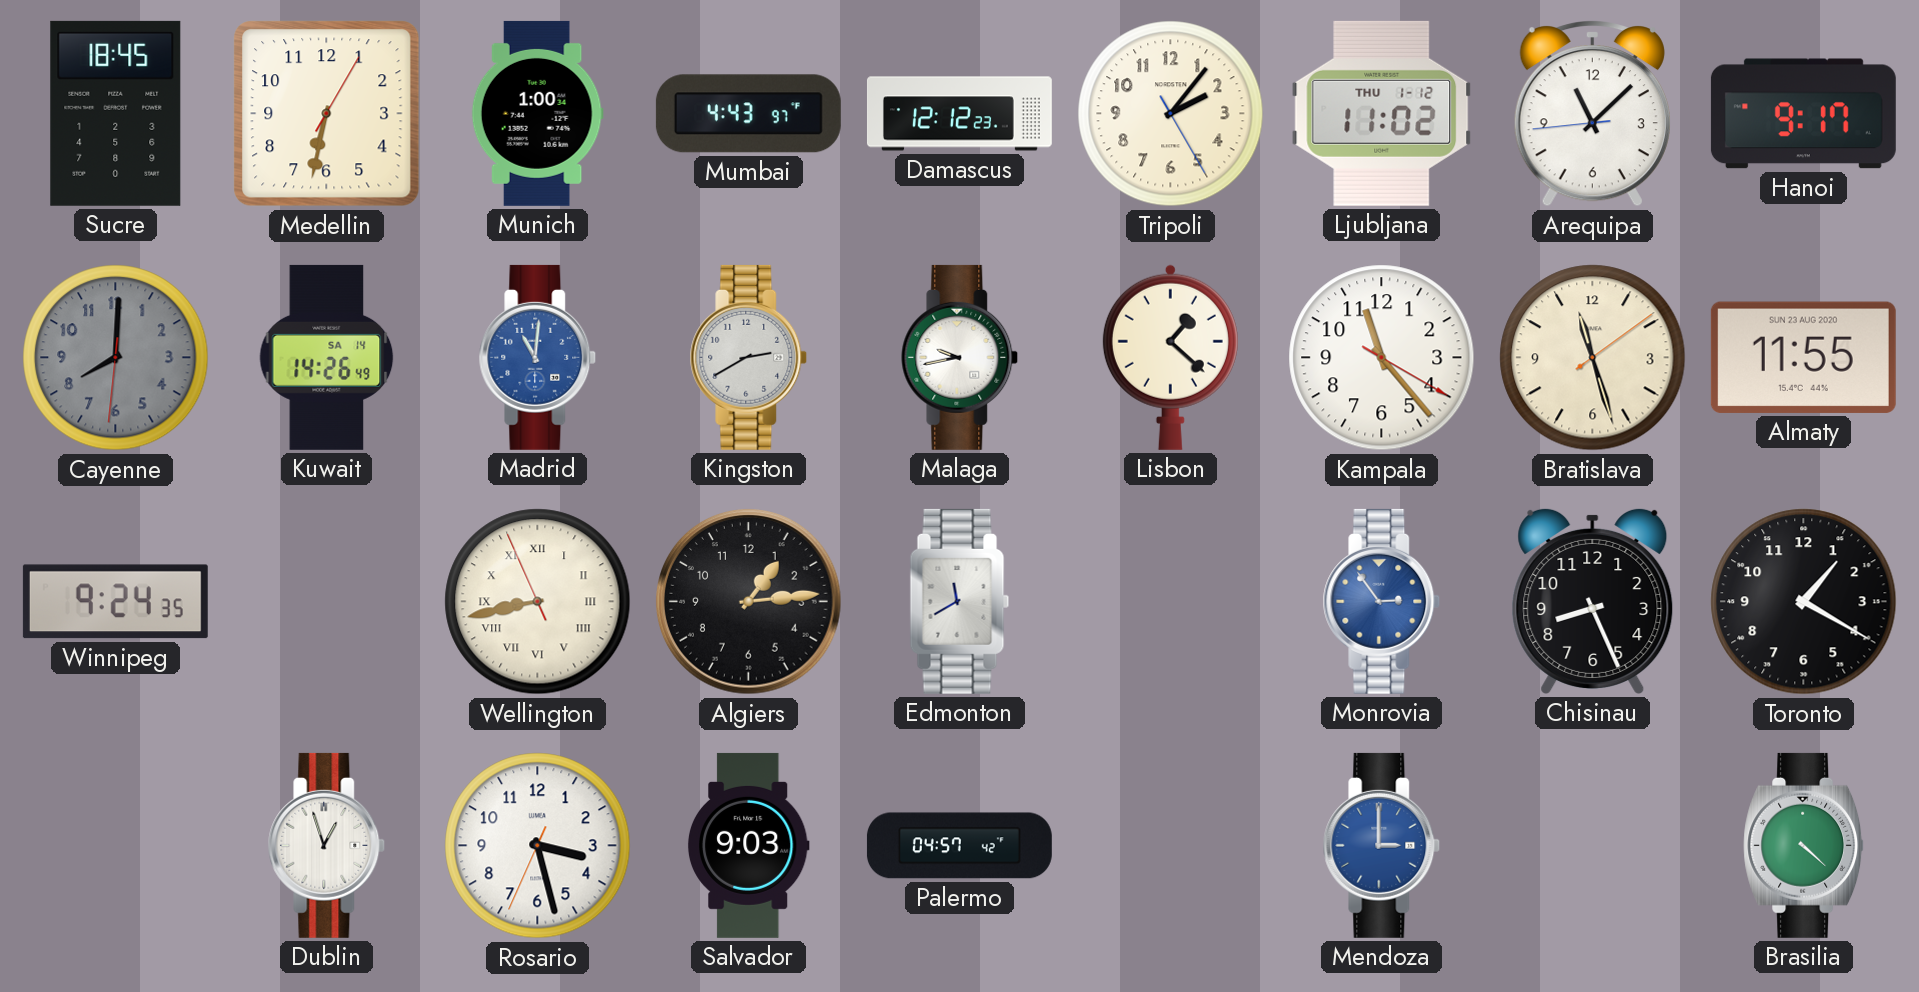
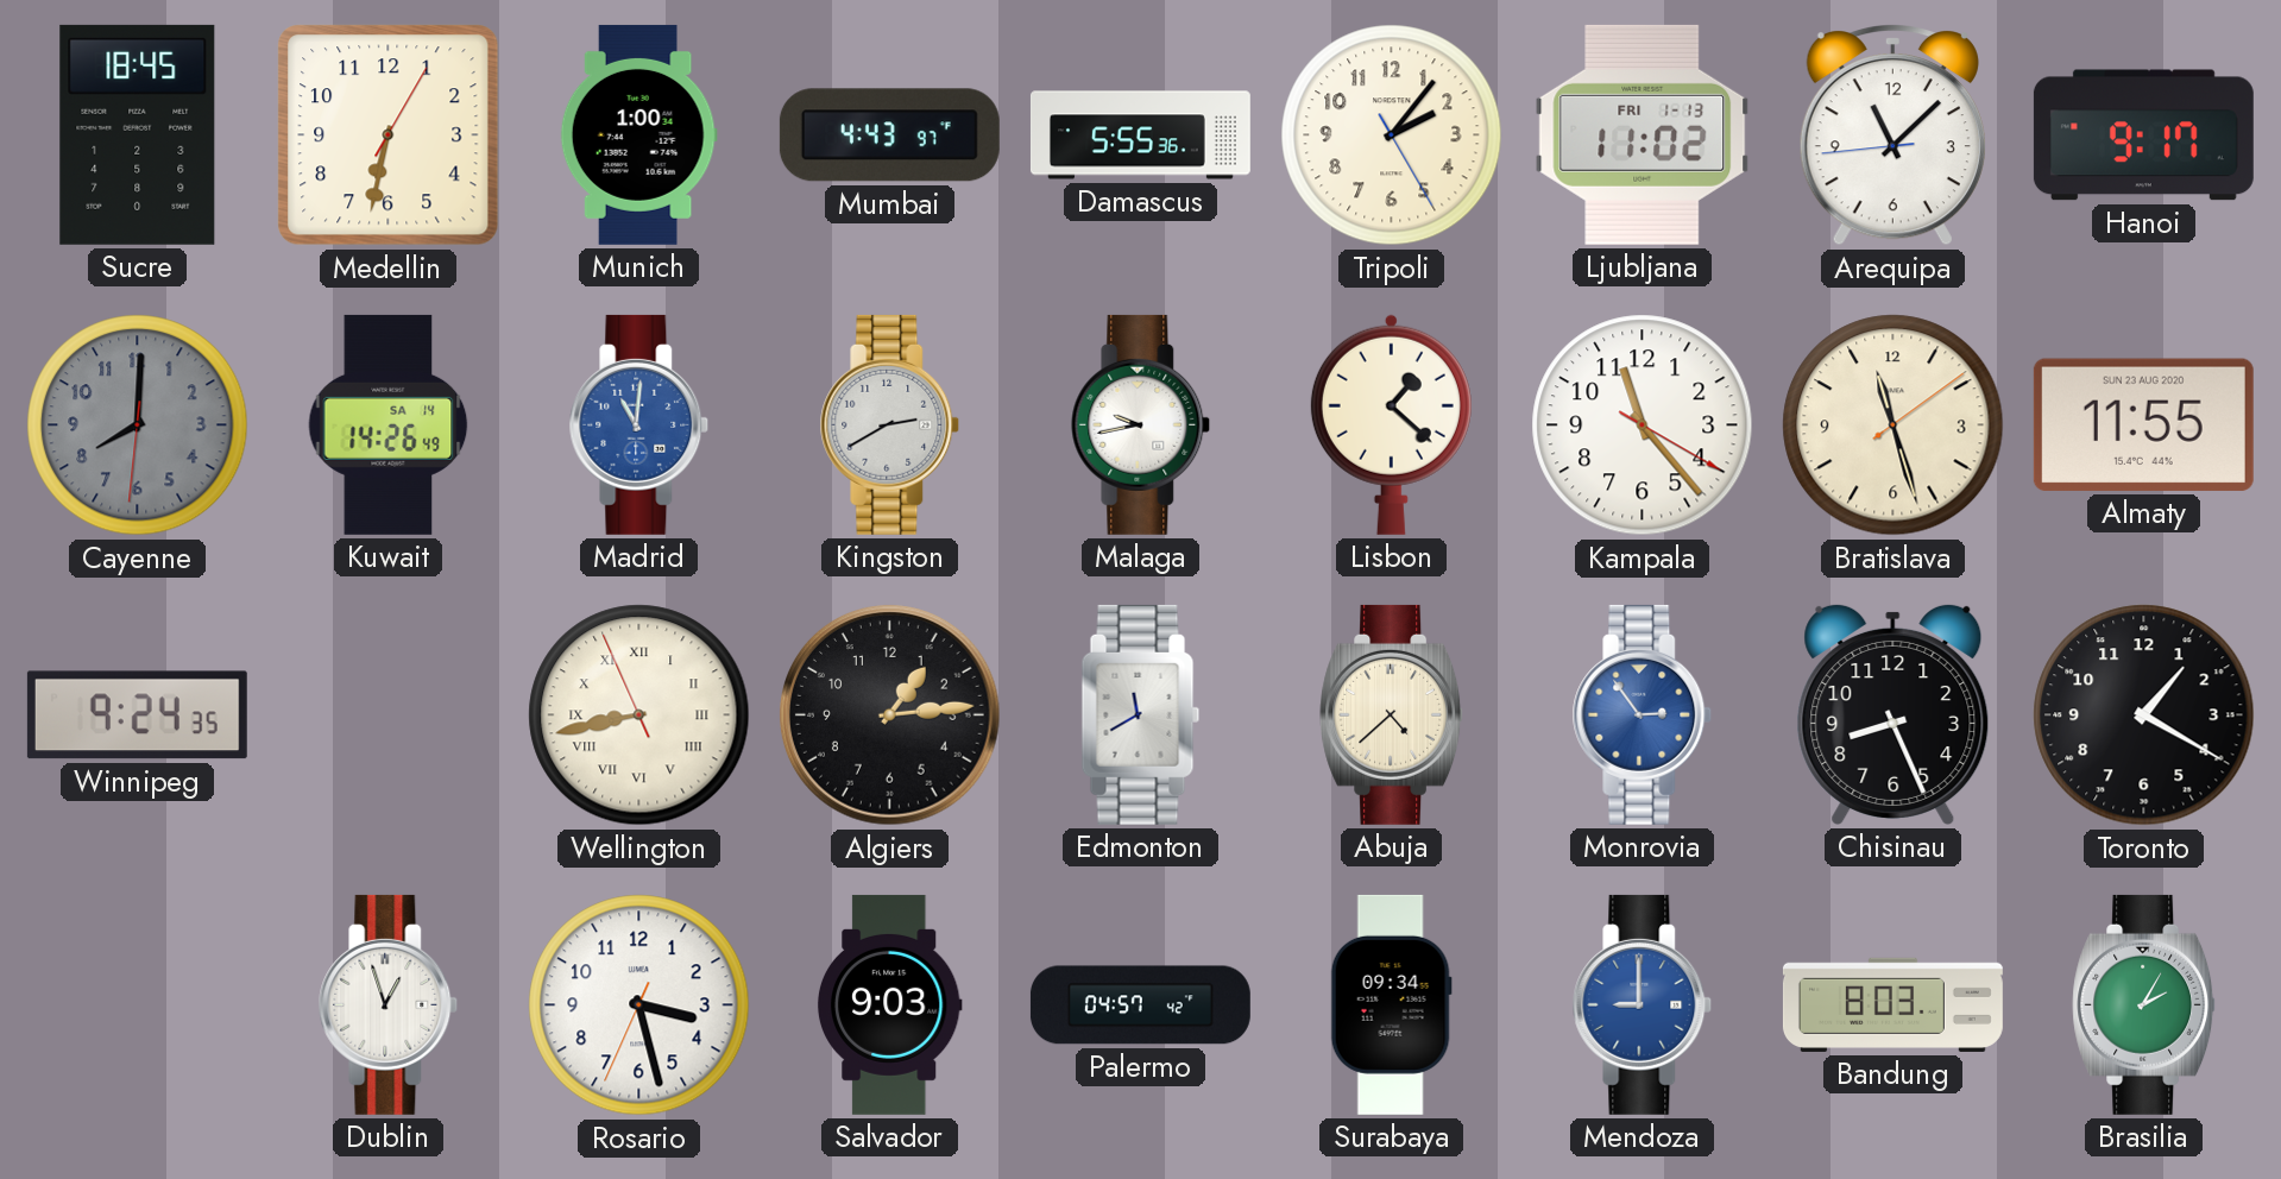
Damascus: 12:12 -> 5:55 (1140, 135)
Ljubljana date: THU 1-12 -> FRI 1-13 (1643, 134)
Abuja: none -> 4:38 (1392, 714)
Surabaya: none -> 09:34 (1391, 1004)
Mendoza: 3:00 -> 9:00 (1643, 1004)
Bandung: none -> 8:03 (1892, 1004)
Brasilia: 4:22 -> 2:05 (2144, 1004)
